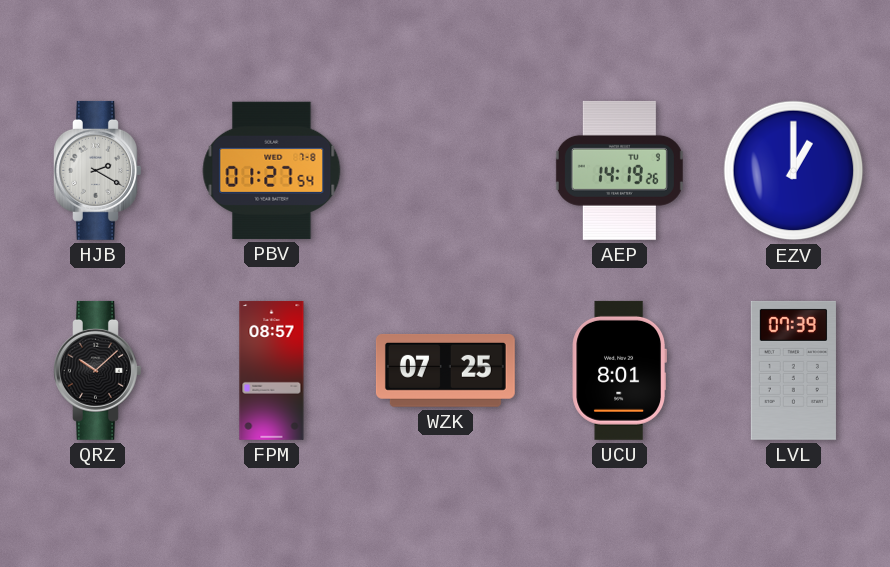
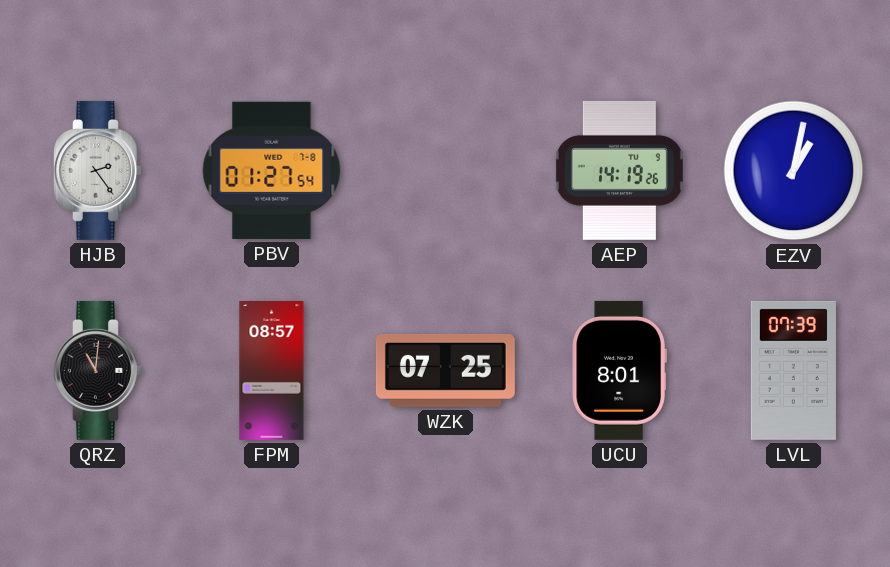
HJB: 2:20 -> 2:24 (98, 170)
EZV: 1:00 -> 1:02 (794, 171)
QRZ: 10:08 -> 11:01 (98, 370)
